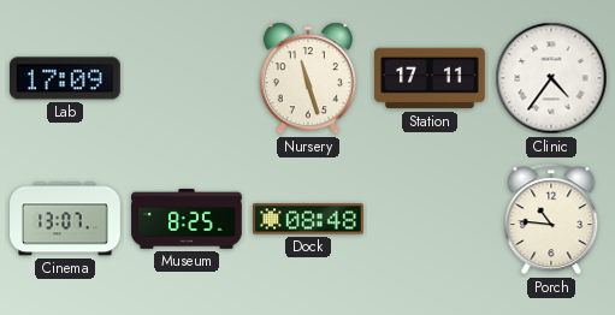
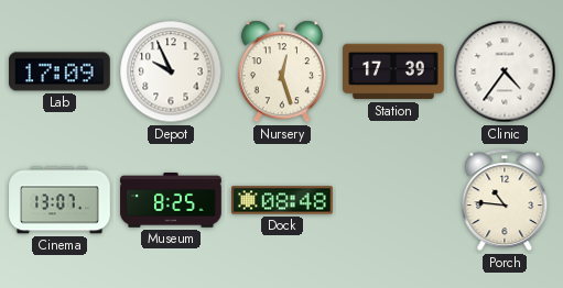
Depot: none -> 9:56 (171, 71)
Nursery: 11:27 -> 12:27 (282, 71)
Station: 17:11 -> 17:39 (393, 71)
